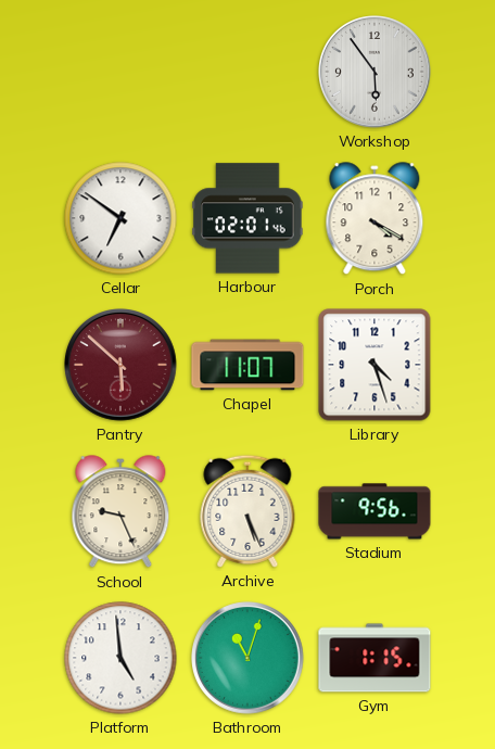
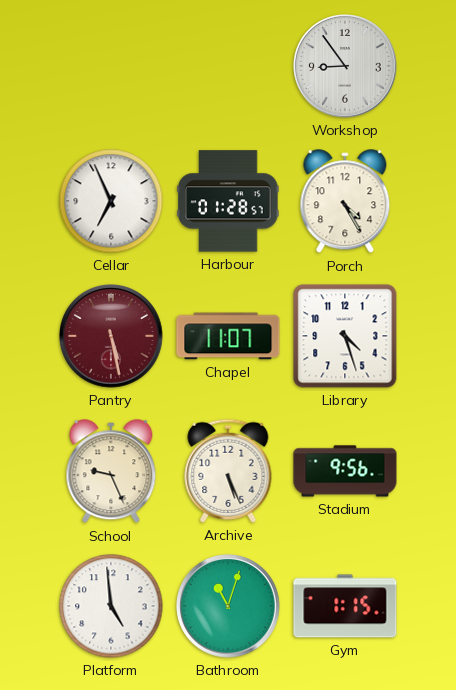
Workshop: 5:54 -> 8:54 (346, 67)
Cellar: 6:51 -> 6:56 (111, 201)
Harbour: 02:01 -> 01:28 (228, 201)
Porch: 4:20 -> 4:25 (345, 202)
Pantry: 5:52 -> 5:28 (112, 337)
